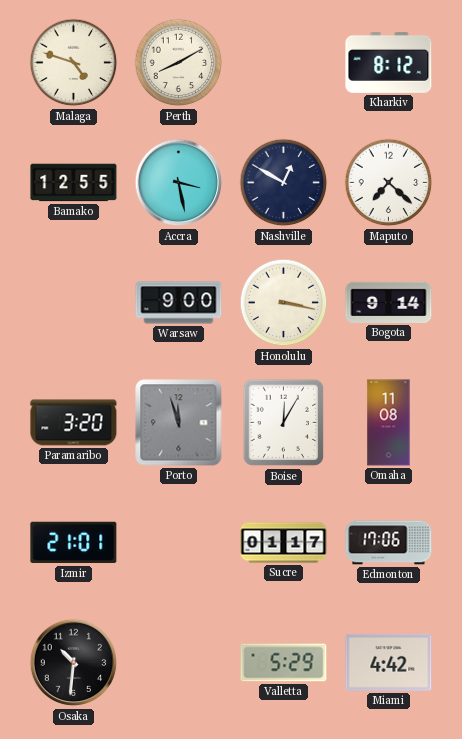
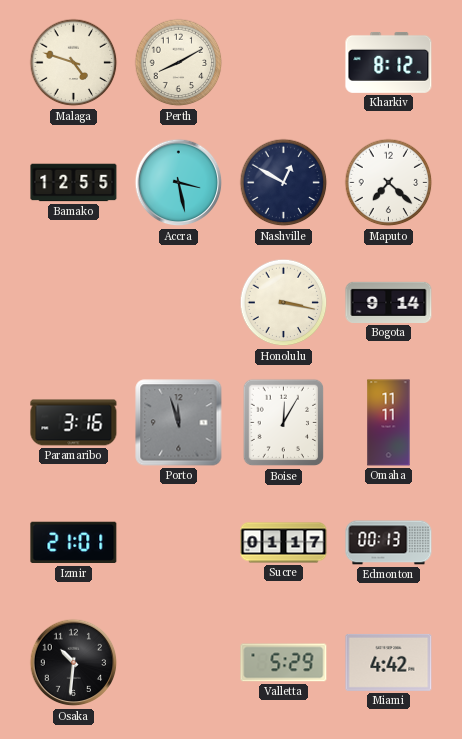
Warsaw: 9:00 -> none (179, 303)
Paramaribo: 3:20 -> 3:16 (74, 423)
Omaha: 11:08 -> 11:11 (389, 423)
Edmonton: 17:06 -> 00:13 (389, 543)
